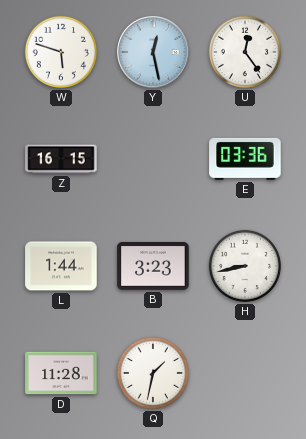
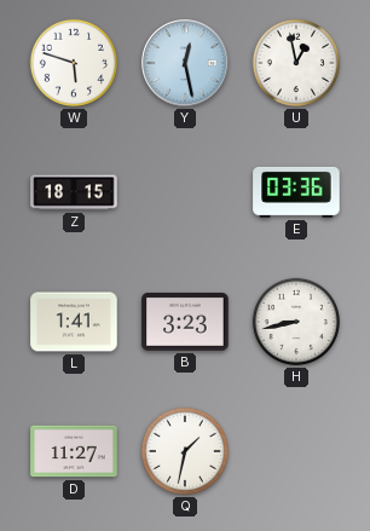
U: 12:24 -> 12:58 (296, 63)
Z: 16:15 -> 18:15 (74, 192)
L: 1:44 -> 1:41 (74, 322)
D: 11:28 -> 11:27 (74, 451)
